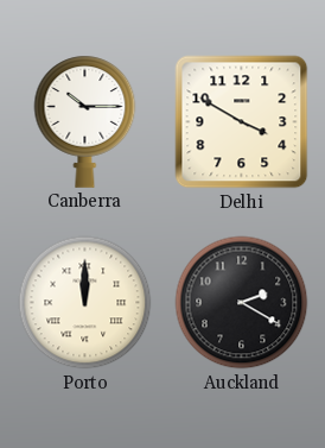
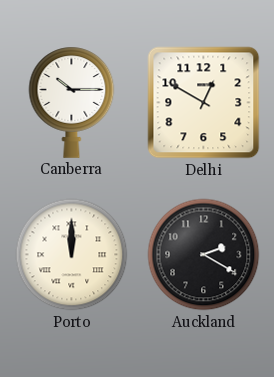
Delhi: 3:50 -> 12:50 (204, 103)
